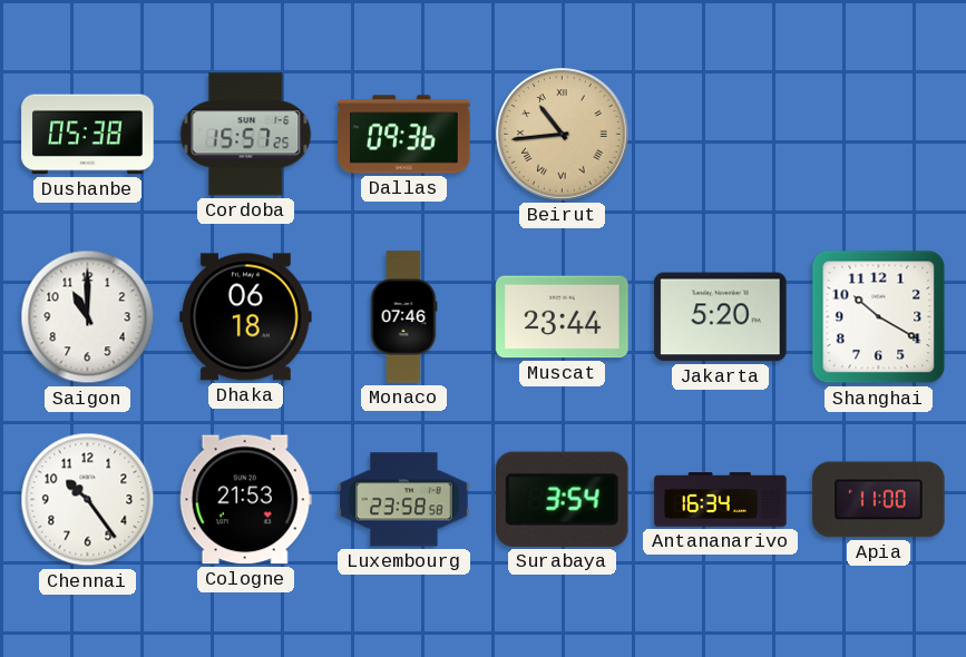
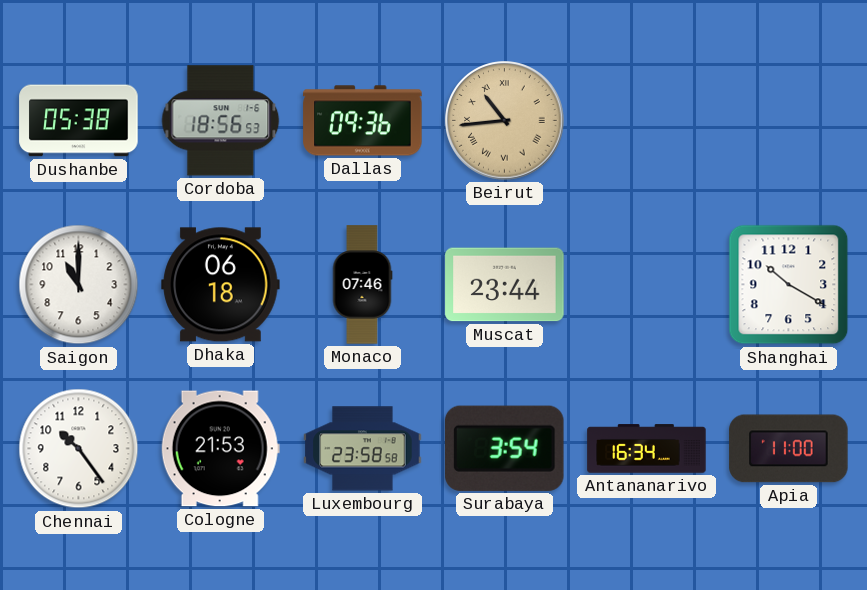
Cordoba: 15:57 -> 18:56 (221, 121)
Jakarta: 5:20 -> none (721, 317)
